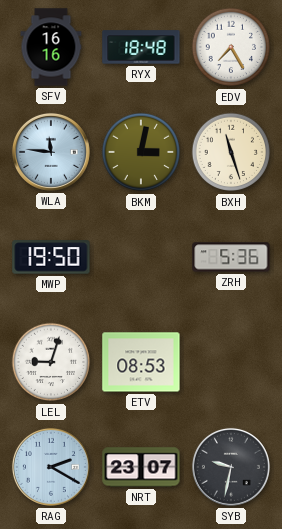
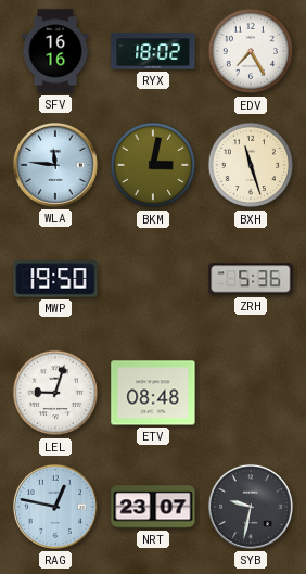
RYX: 18:48 -> 18:02 (153, 51)
ETV: 08:53 -> 08:48 (153, 393)
RAG: 2:20 -> 12:47 (55, 507)
